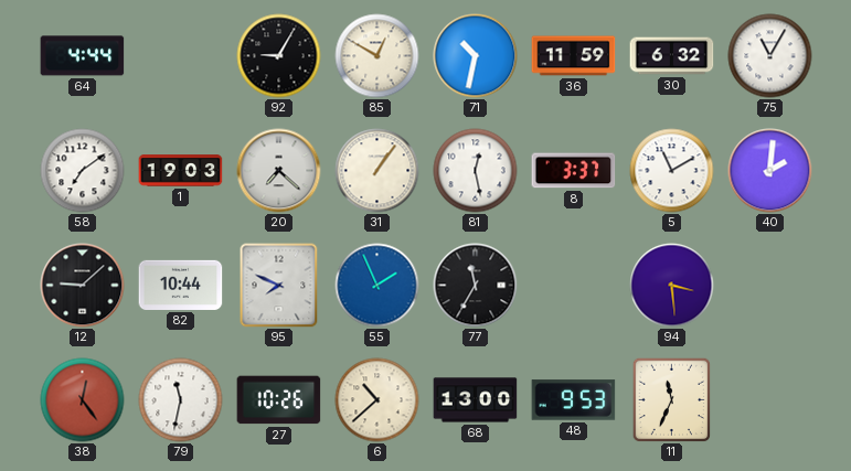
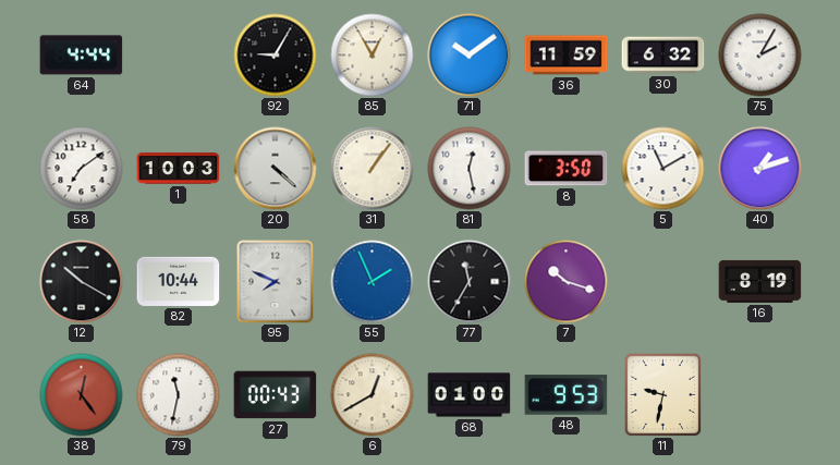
85: 12:50 -> 12:55 (373, 56)
71: 10:32 -> 10:09 (470, 56)
75: 11:05 -> 2:05 (760, 56)
1: 19:03 -> 10:03 (179, 169)
20: 7:22 -> 4:22 (276, 169)
8: 3:37 -> 3:50 (567, 169)
40: 2:01 -> 1:12 (760, 169)
12: 9:08 -> 10:20 (82, 282)
7: none -> 10:18 (567, 282)
94: 3:29 -> none (672, 286)
16: none -> 8:19 (760, 281)
27: 10:26 -> 00:43 (276, 395)
6: 10:38 -> 12:40 (373, 395)
68: 13:00 -> 01:00 (470, 395)
11: 11:34 -> 9:32 (664, 394)
